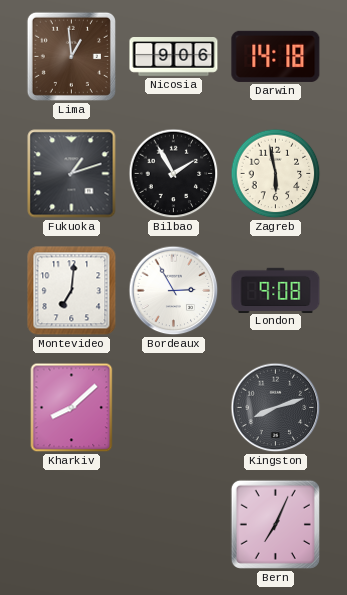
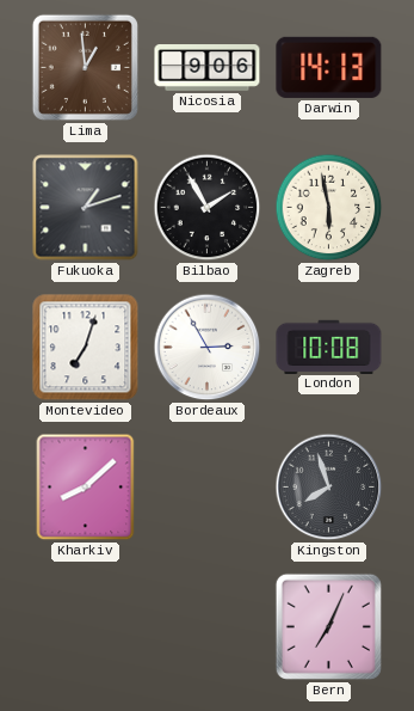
Darwin: 14:18 -> 14:13 (329, 67)
Montevideo: 7:01 -> 7:03 (86, 348)
London: 9:08 -> 10:08 (329, 347)
Kingston: 8:12 -> 7:57 (329, 488)
